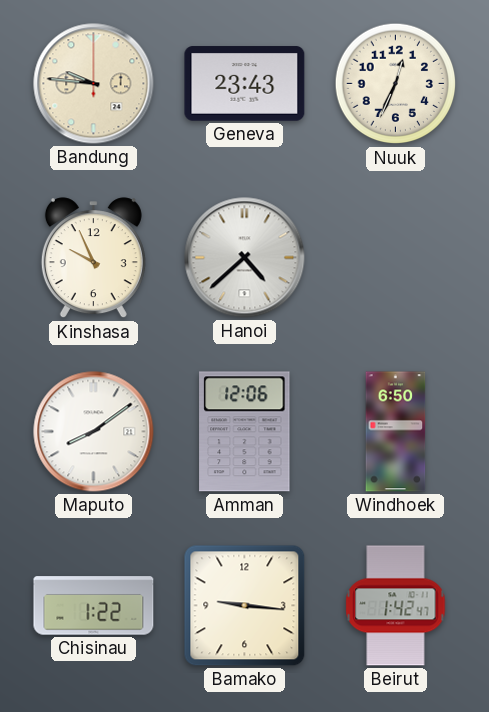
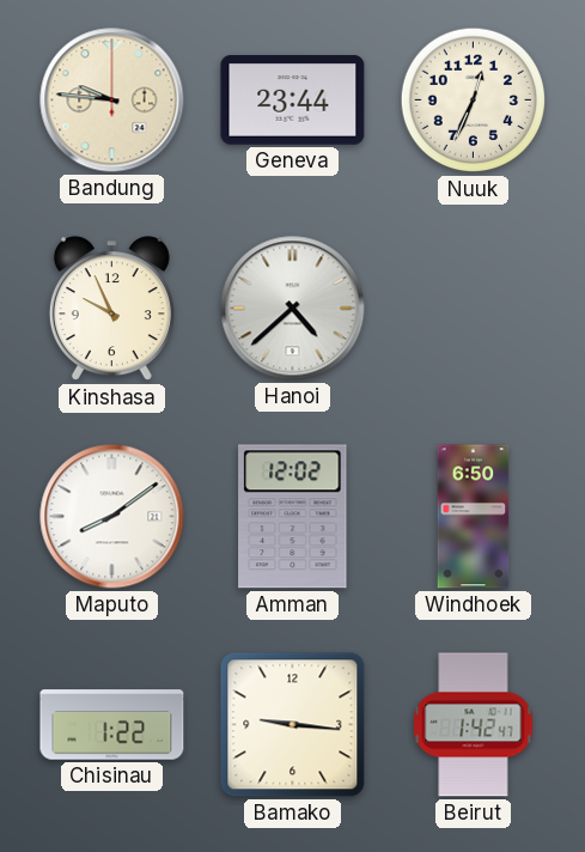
Geneva: 23:43 -> 23:44 (293, 101)
Amman: 12:06 -> 12:02 (293, 517)
